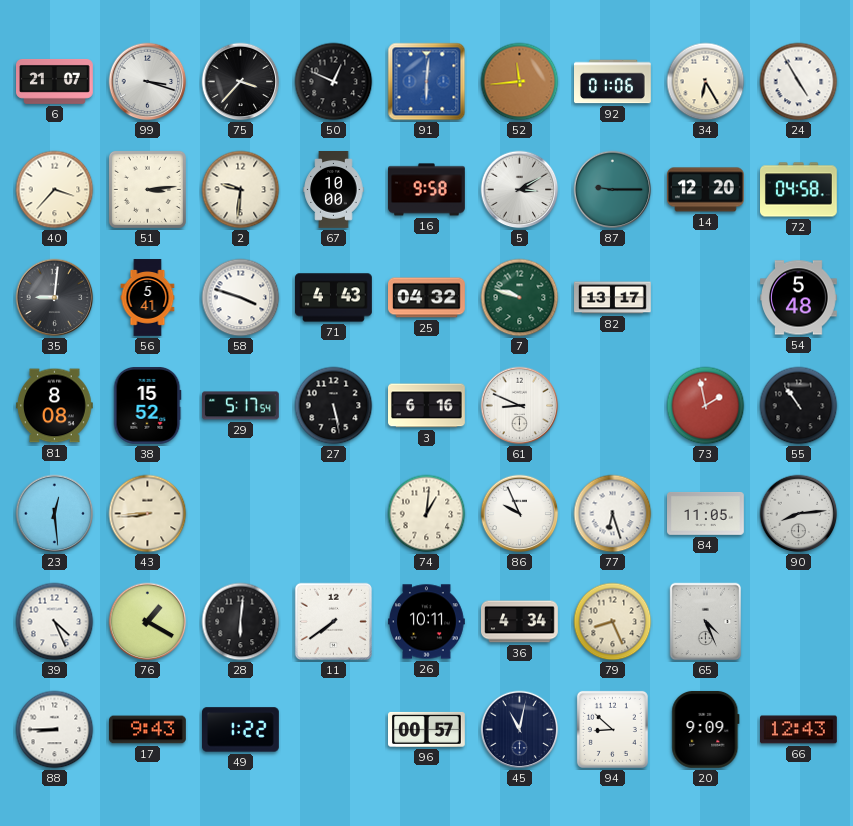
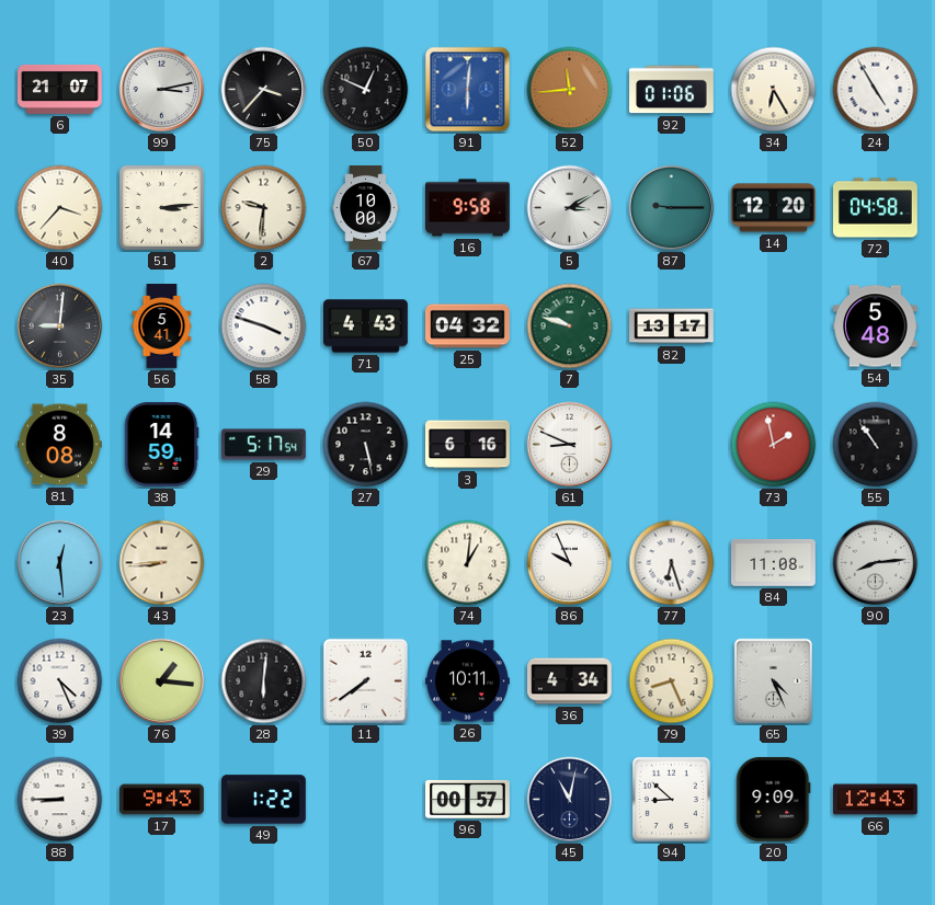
99: 3:18 -> 3:13 (162, 90)
38: 15:52 -> 14:59 (161, 445)
84: 11:05 -> 11:08 (774, 562)
76: 1:20 -> 1:16 (162, 681)
